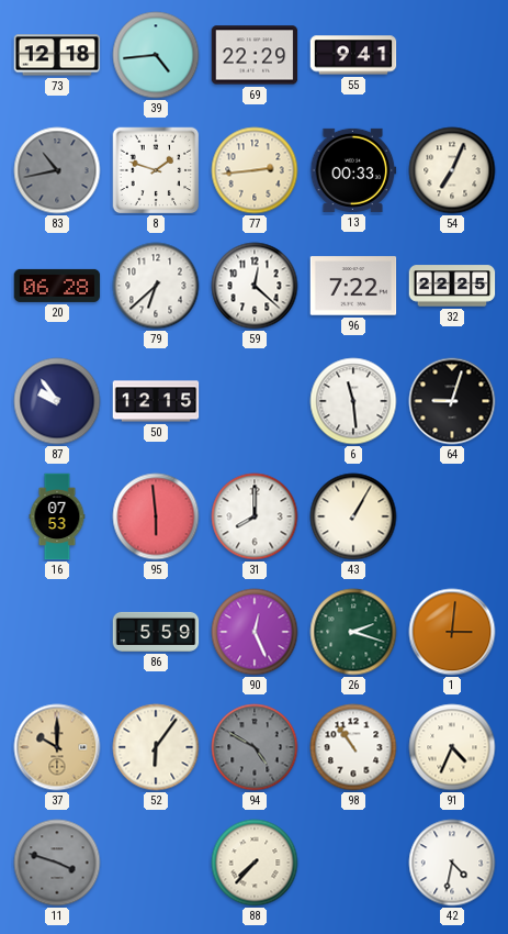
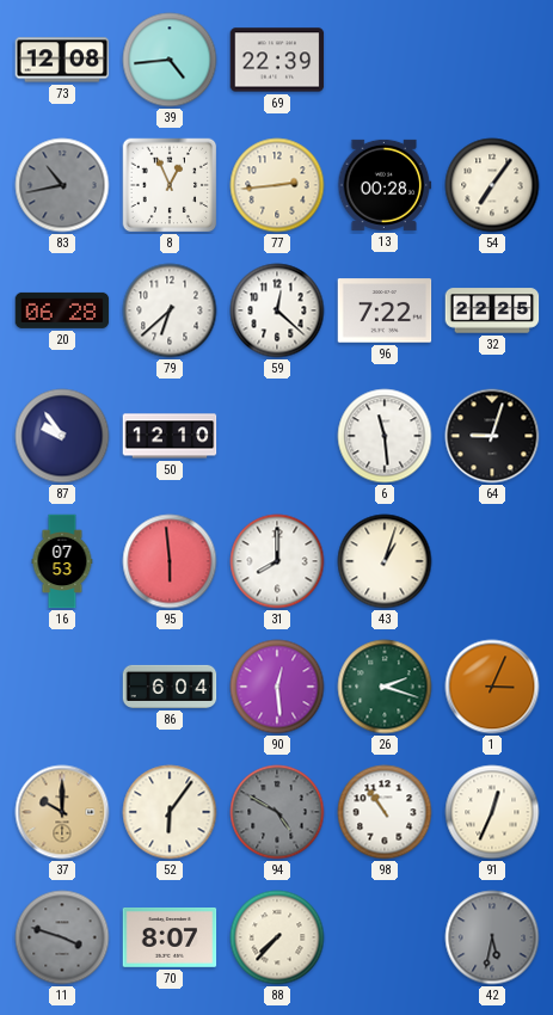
73: 12:18 -> 12:08 (62, 60)
69: 22:29 -> 22:39 (277, 60)
55: 9:41 -> none (353, 55)
8: 1:48 -> 12:56 (170, 185)
13: 00:33 -> 00:28 (385, 185)
54: 7:04 -> 7:06 (492, 185)
50: 12:15 -> 12:10 (170, 436)
43: 1:05 -> 1:03 (385, 561)
86: 5:59 -> 6:04 (170, 687)
90: 12:26 -> 12:29 (277, 687)
1: 3:01 -> 3:04 (492, 687)
91: 4:34 -> 12:34 (492, 812)
70: none -> 8:07 (170, 939)
42: 4:32 -> 5:32 (492, 937)
42 dial: white -> grey (492, 937)
